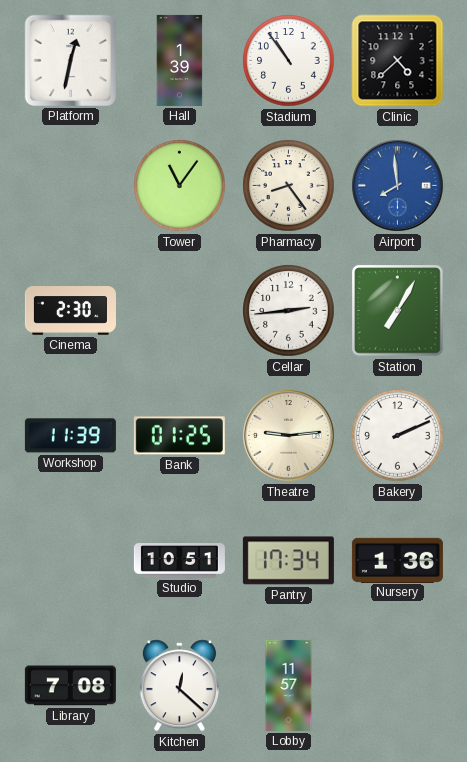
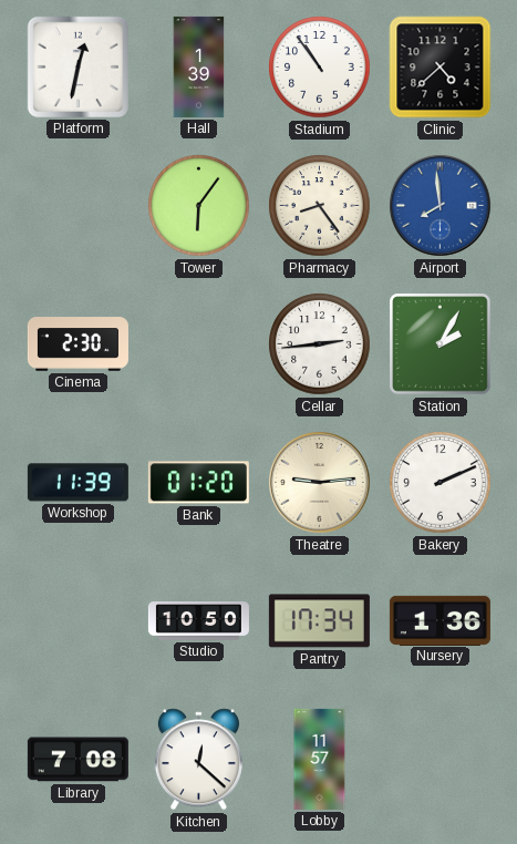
Tower: 11:06 -> 6:06 (199, 206)
Station: 7:05 -> 2:05 (441, 344)
Bank: 01:25 -> 01:20 (198, 483)
Studio: 10:51 -> 10:50 (198, 621)
